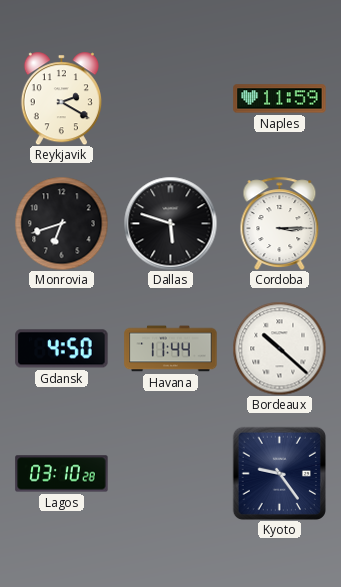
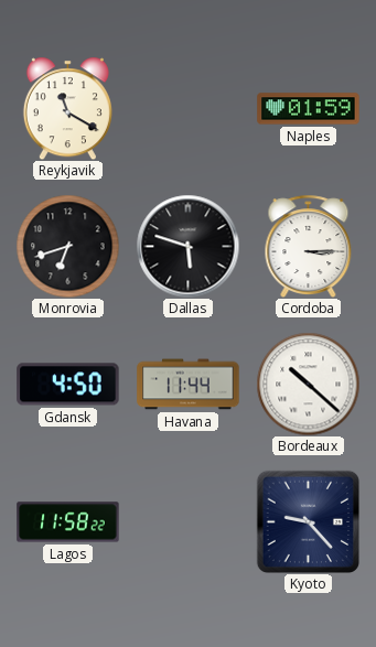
Reykjavik: 2:20 -> 11:20 (67, 108)
Naples: 11:59 -> 01:59 (309, 109)
Lagos: 03:10 -> 11:58 (68, 522)
Kyoto: 9:24 -> 9:23 (308, 521)
